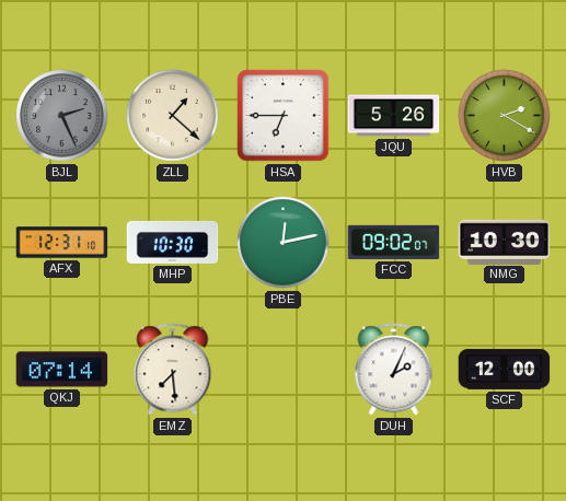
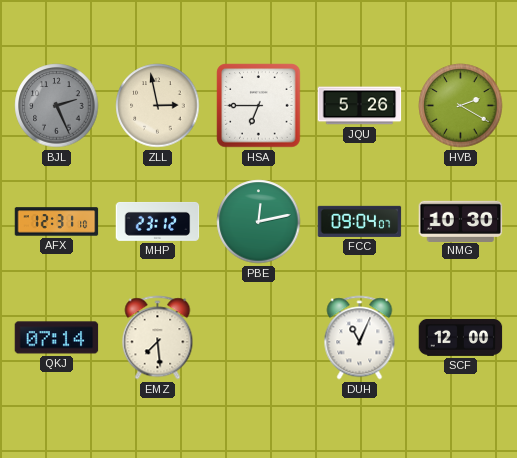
ZLL: 1:22 -> 2:58 (158, 106)
MHP: 10:30 -> 23:12 (158, 221)
FCC: 09:02 -> 09:04 (360, 221)
DUH: 2:04 -> 11:04 (360, 338)
